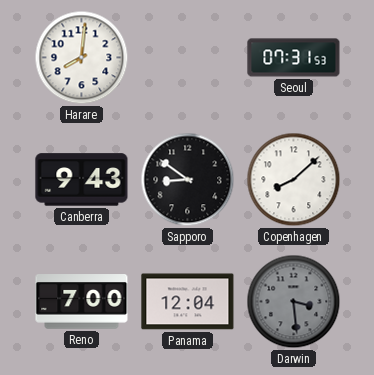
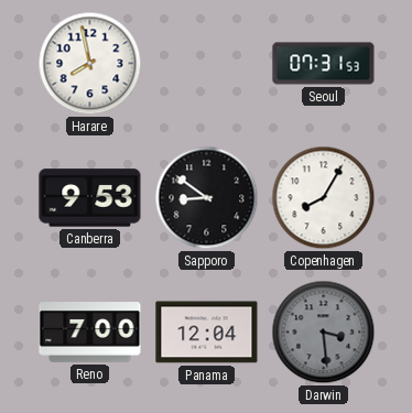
Harare: 8:01 -> 7:58 (90, 64)
Canberra: 9:43 -> 9:53 (90, 198)
Copenhagen: 8:08 -> 8:05 (324, 198)
